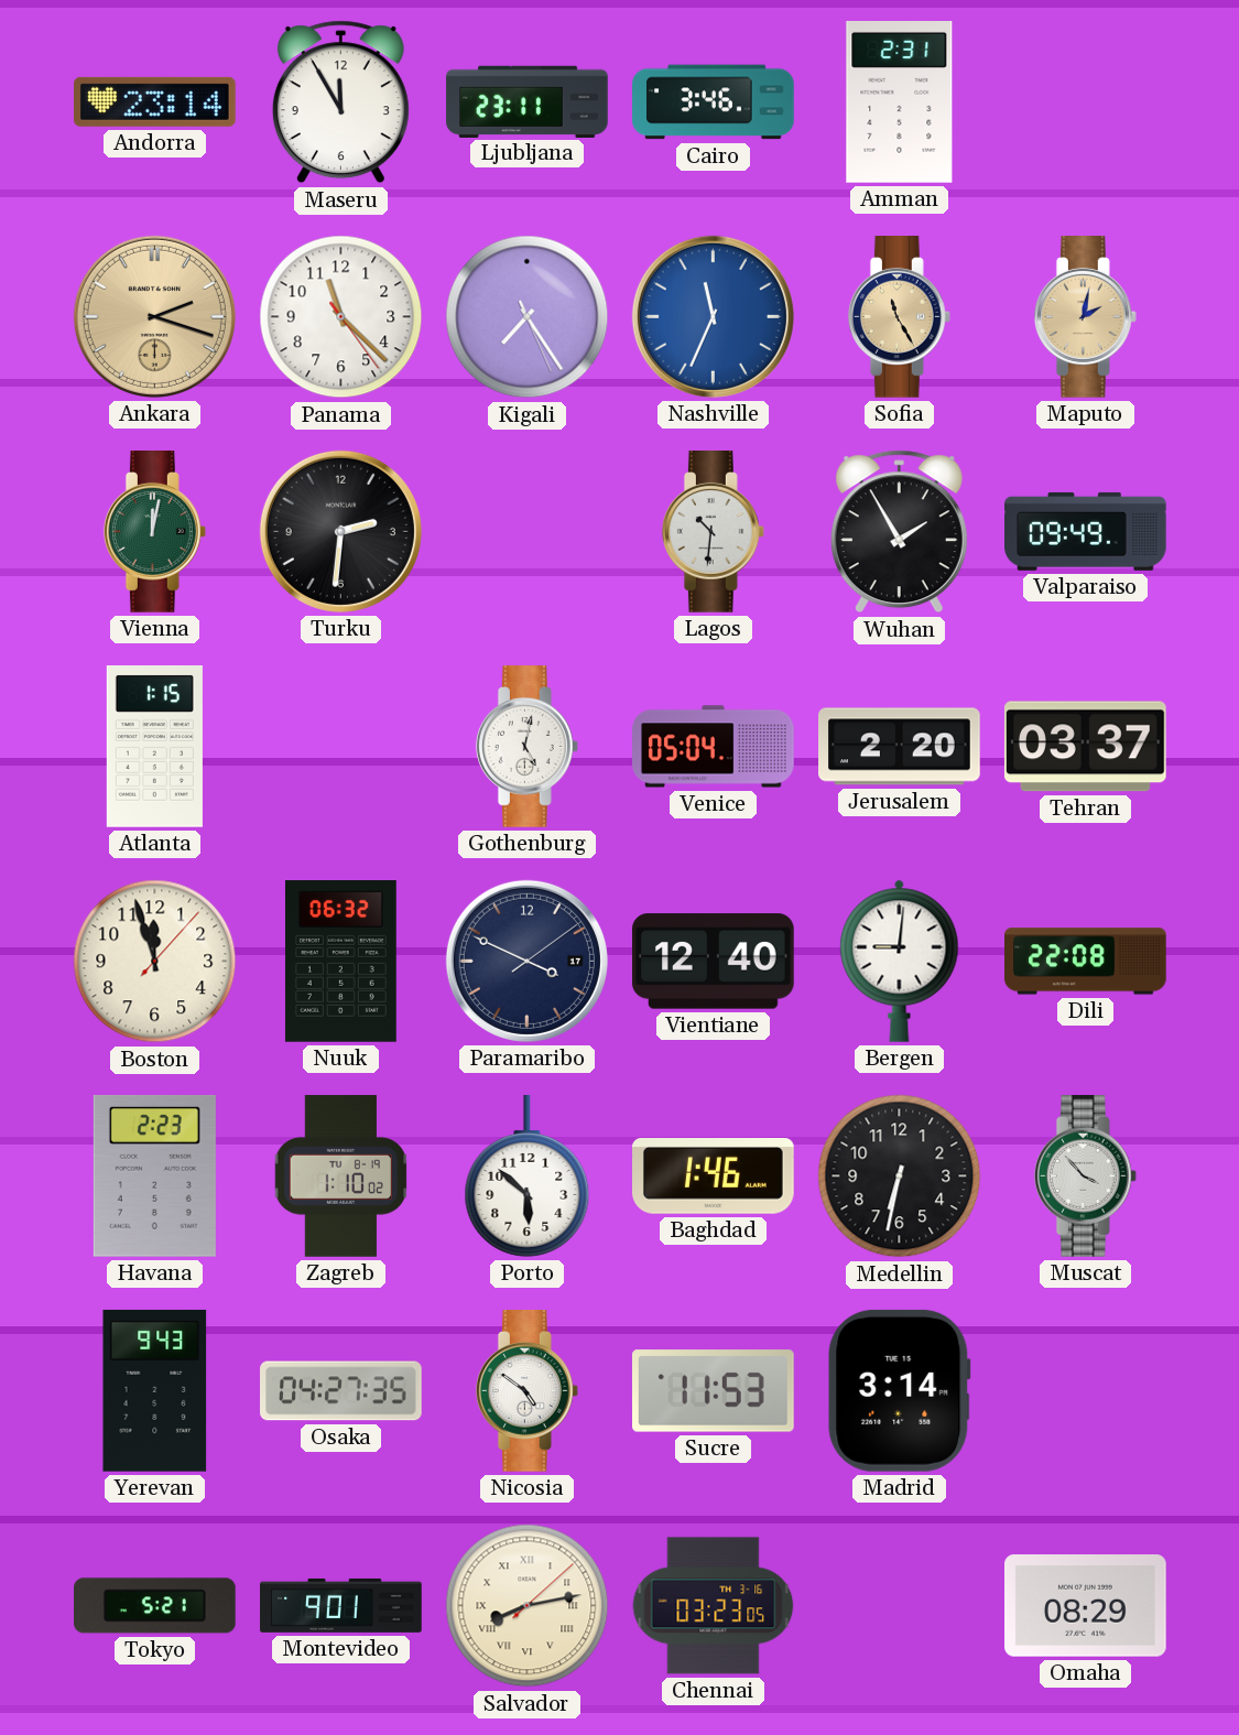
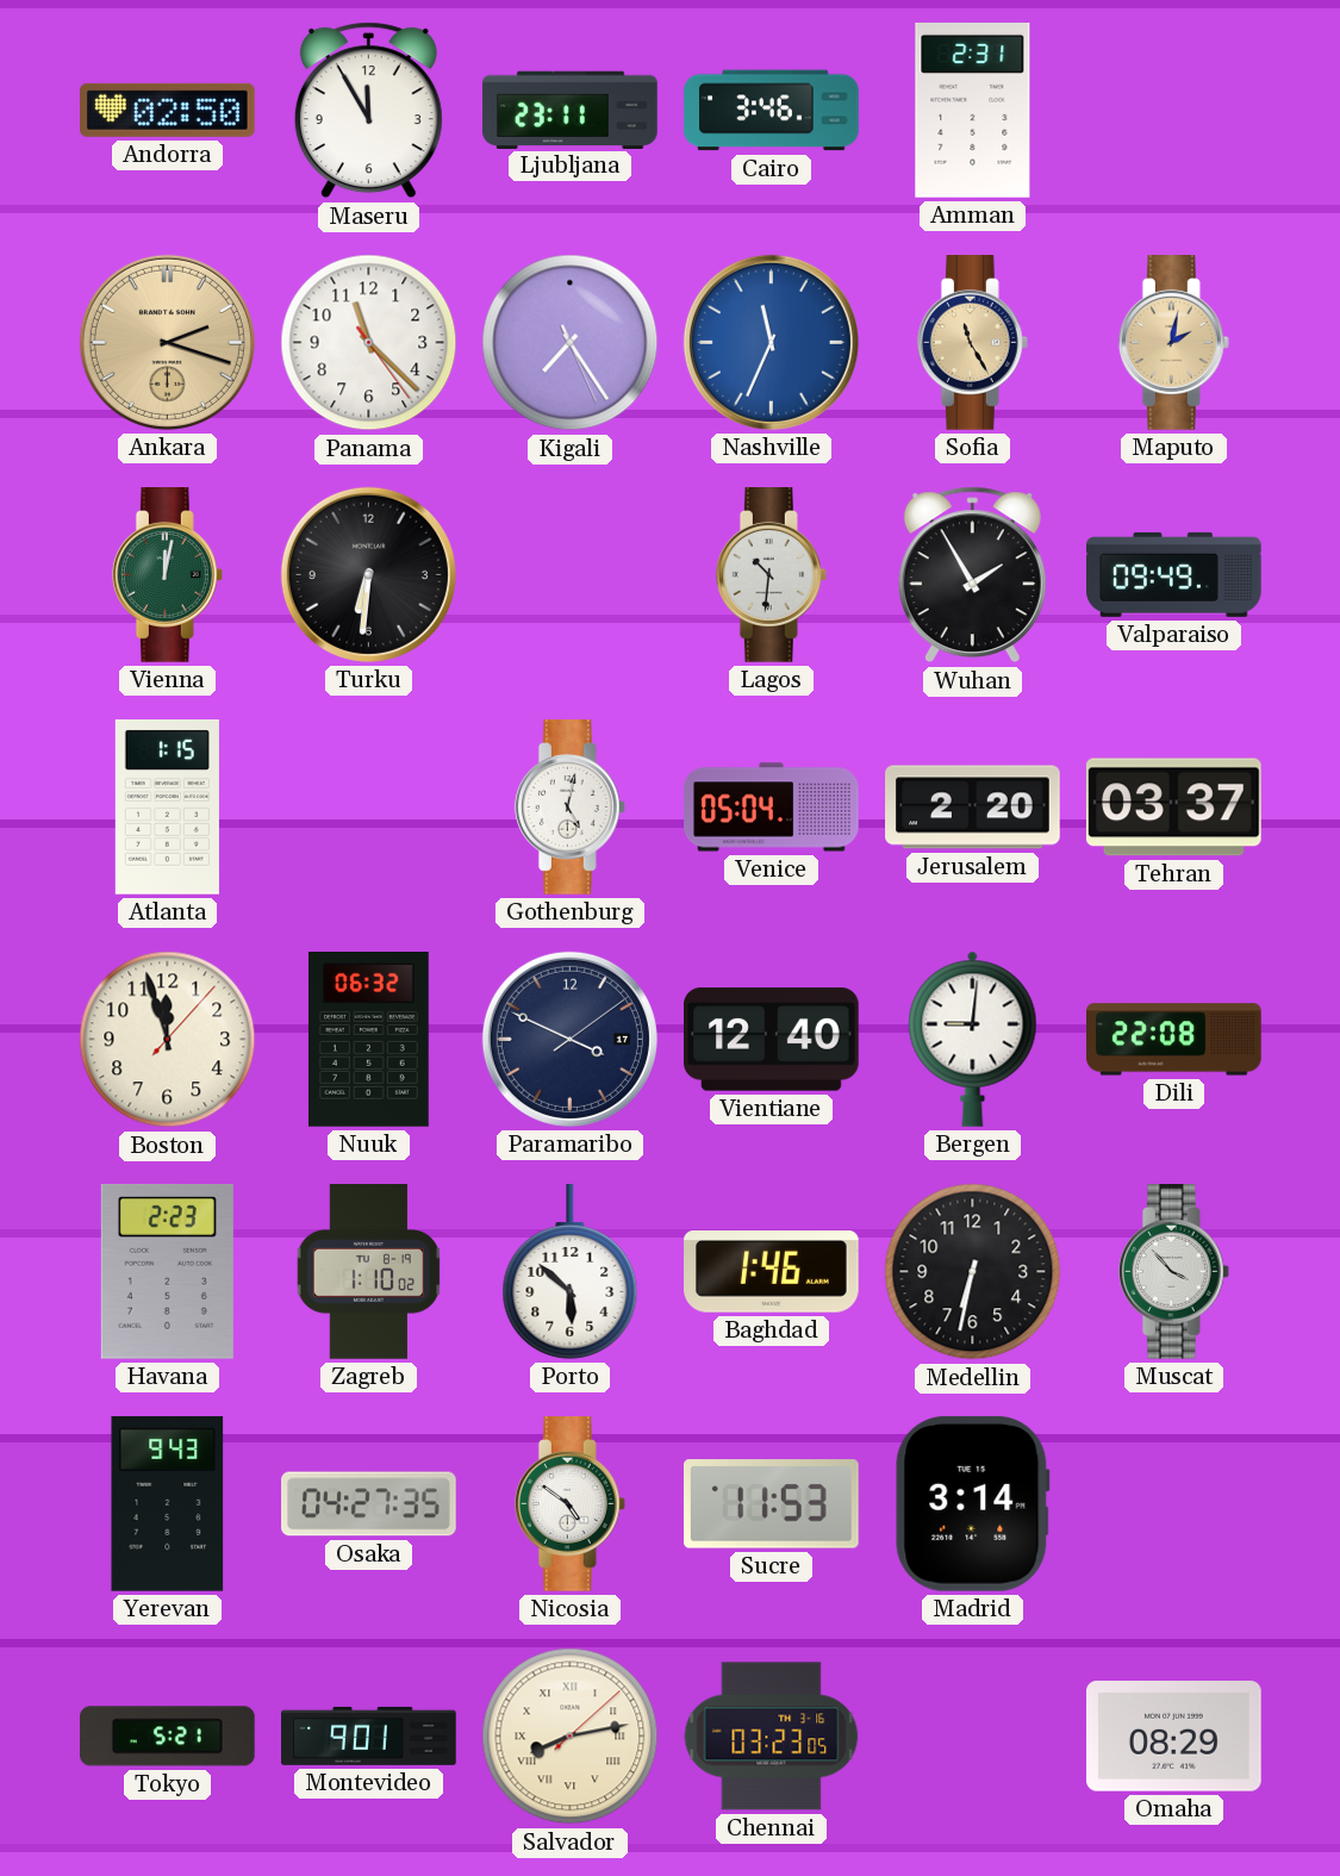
Andorra: 23:14 -> 02:50 (168, 110)
Turku: 2:31 -> 6:31 (368, 574)
